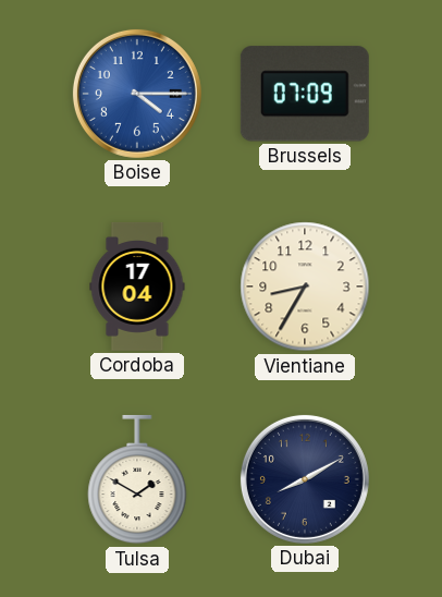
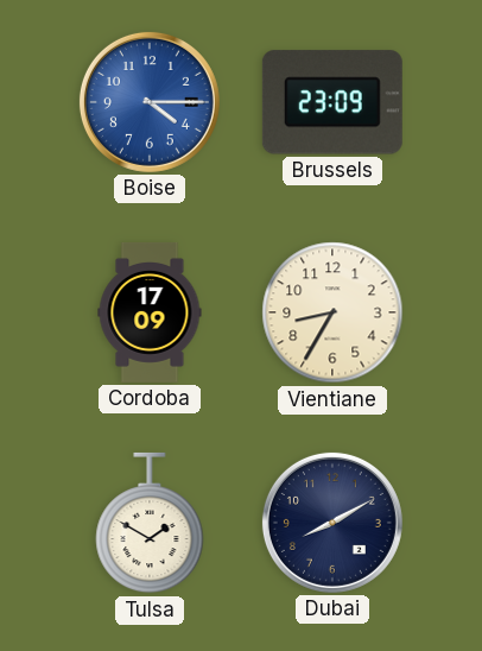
Brussels: 07:09 -> 23:09 (332, 102)
Cordoba: 17:04 -> 17:09 (150, 312)
